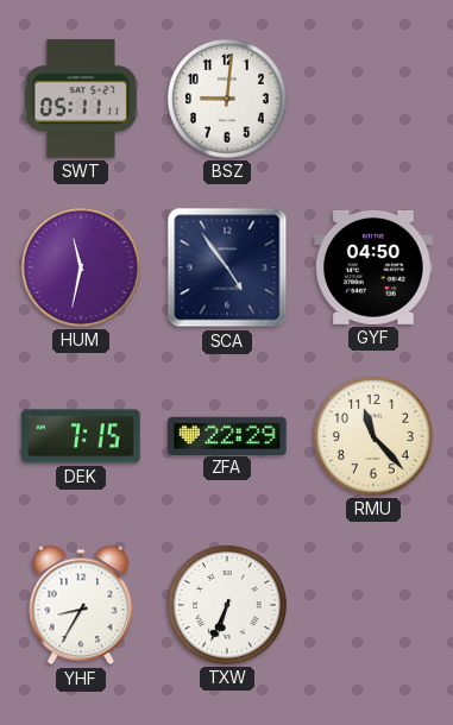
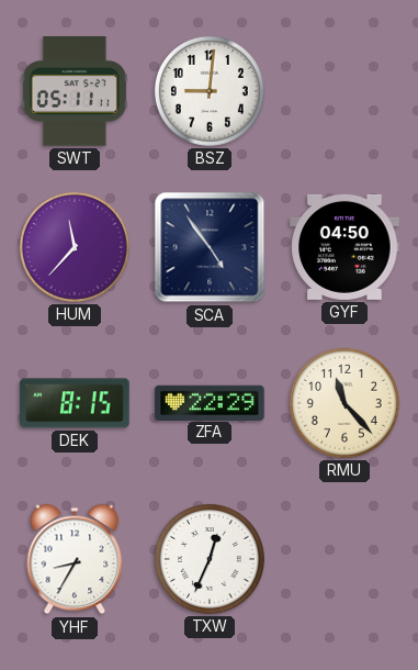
HUM: 11:32 -> 11:37 (75, 247)
DEK: 7:15 -> 8:15 (75, 403)
TXW: 6:34 -> 12:34 (210, 559)
